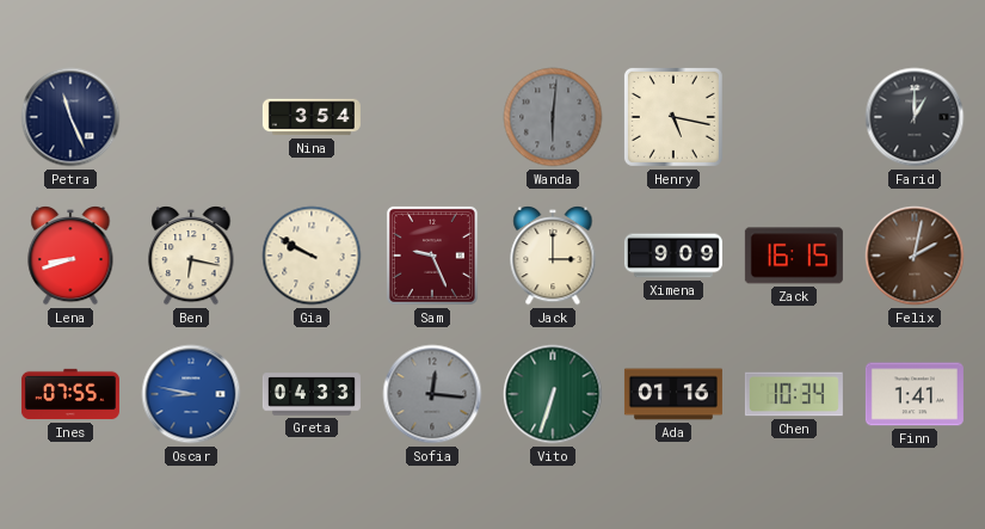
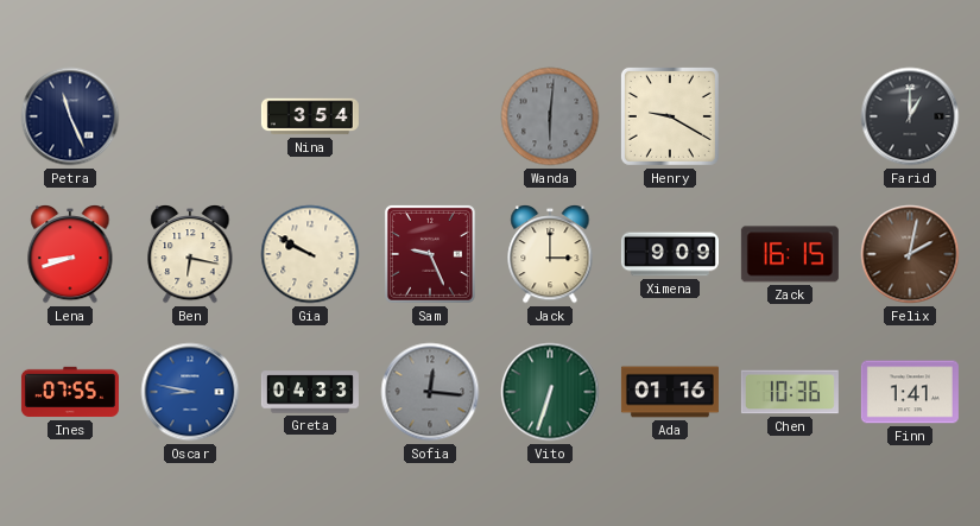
Henry: 5:17 -> 9:20 (670, 116)
Chen: 10:34 -> 10:36 (790, 392)
